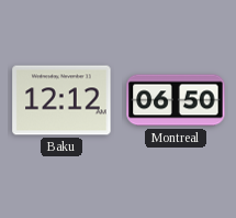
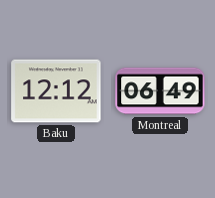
Montreal: 06:50 -> 06:49 (160, 91)
